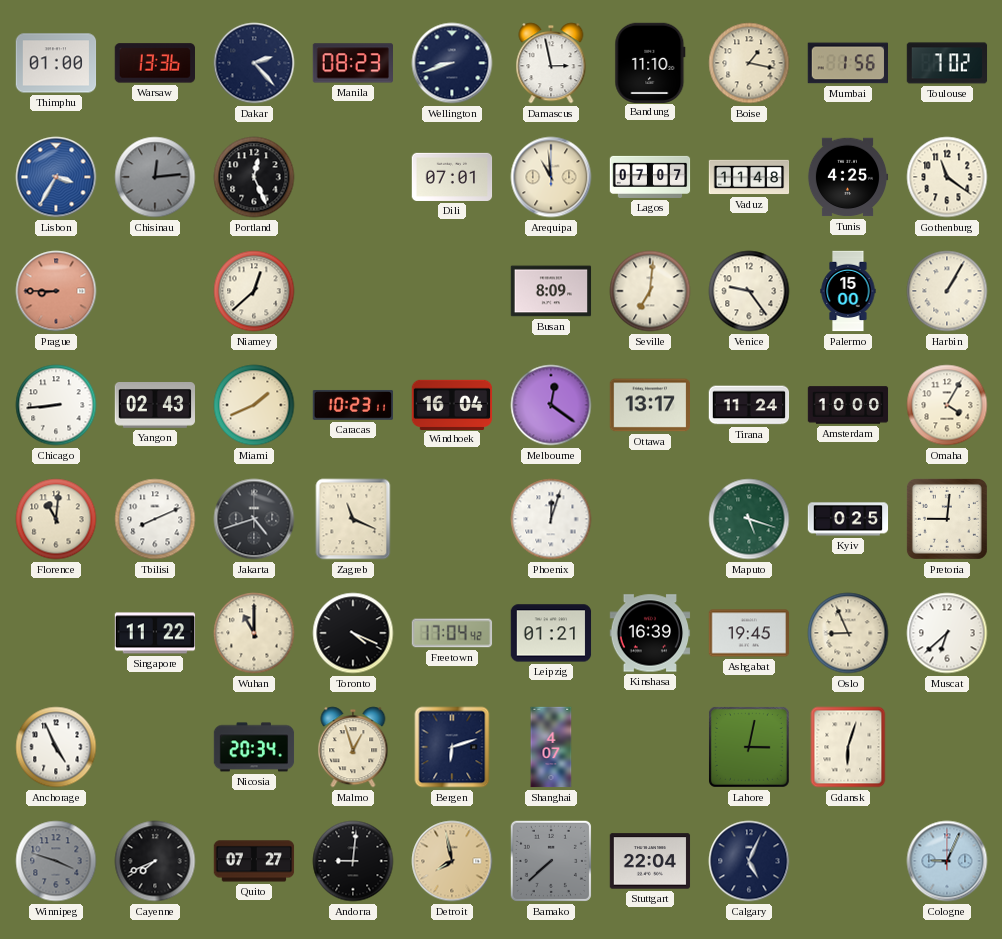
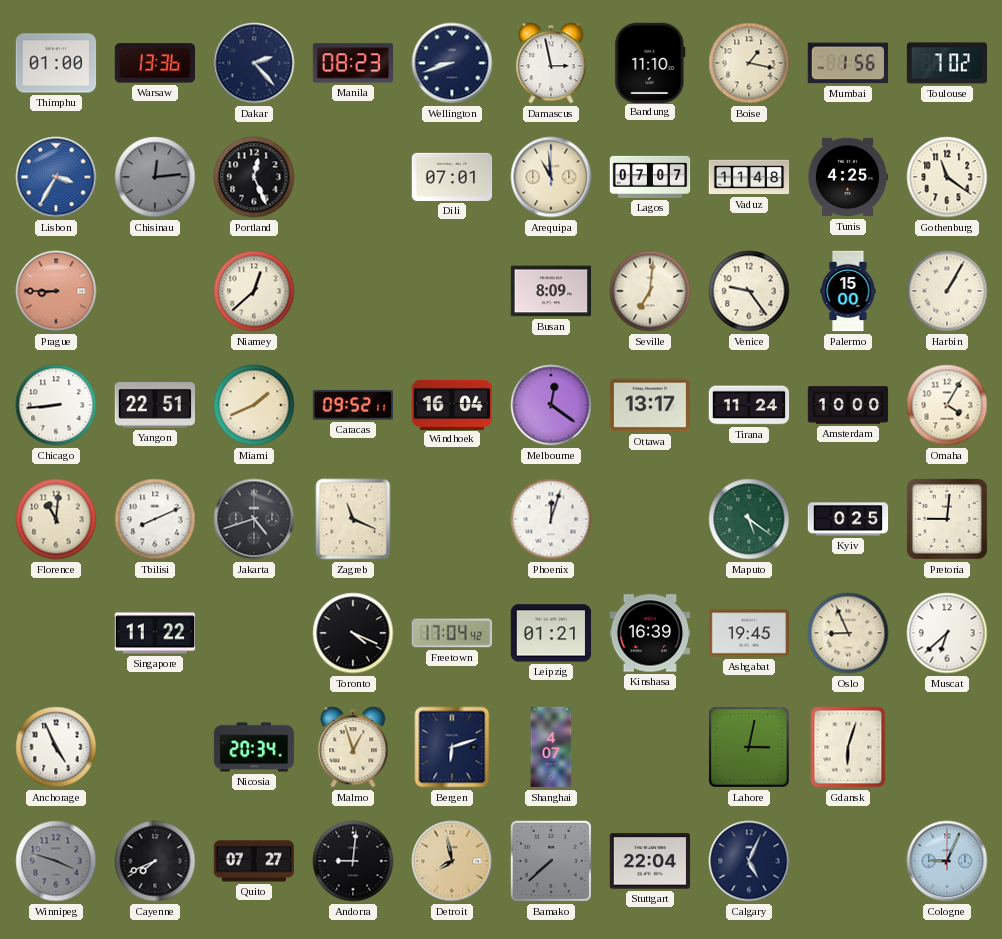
Yangon: 02:43 -> 22:51 (154, 406)
Caracas: 10:23 -> 09:52 (352, 405)
Maputo: 5:18 -> 5:21 (749, 519)
Wuhan: 11:00 -> none (254, 633)
